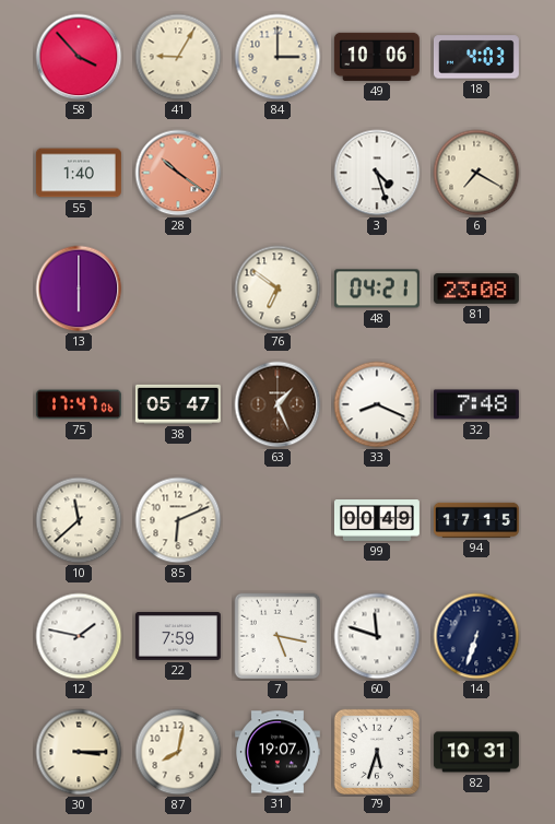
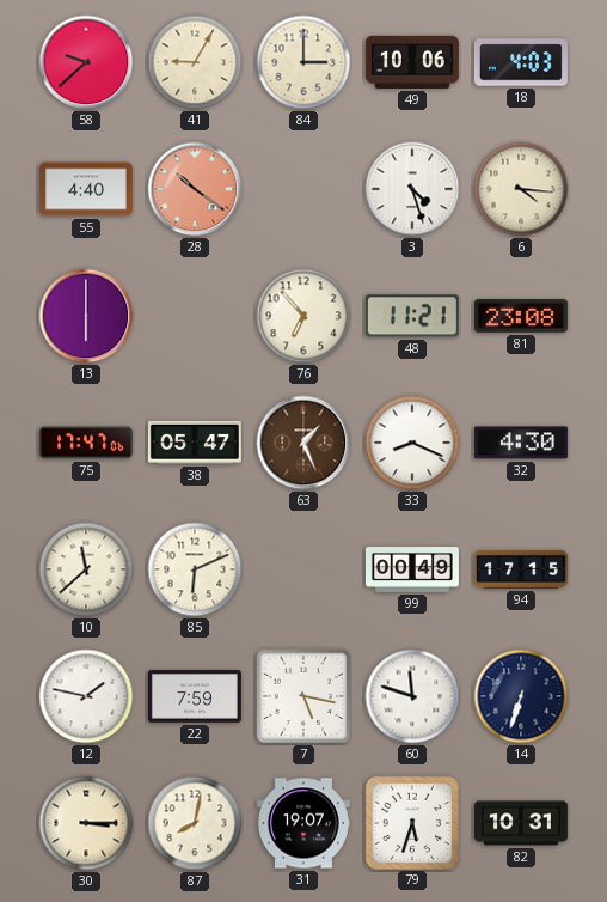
58: 3:53 -> 9:38 (86, 62)
55: 1:40 -> 4:40 (86, 189)
6: 7:20 -> 4:16 (521, 189)
76: 6:51 -> 6:53 (303, 316)
48: 04:21 -> 11:21 (412, 316)
32: 7:48 -> 4:30 (521, 443)
